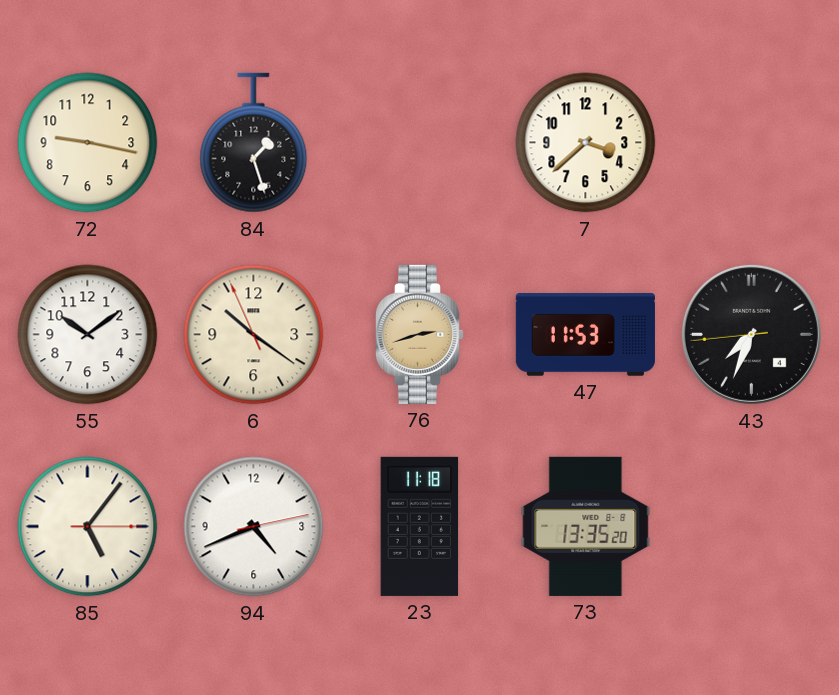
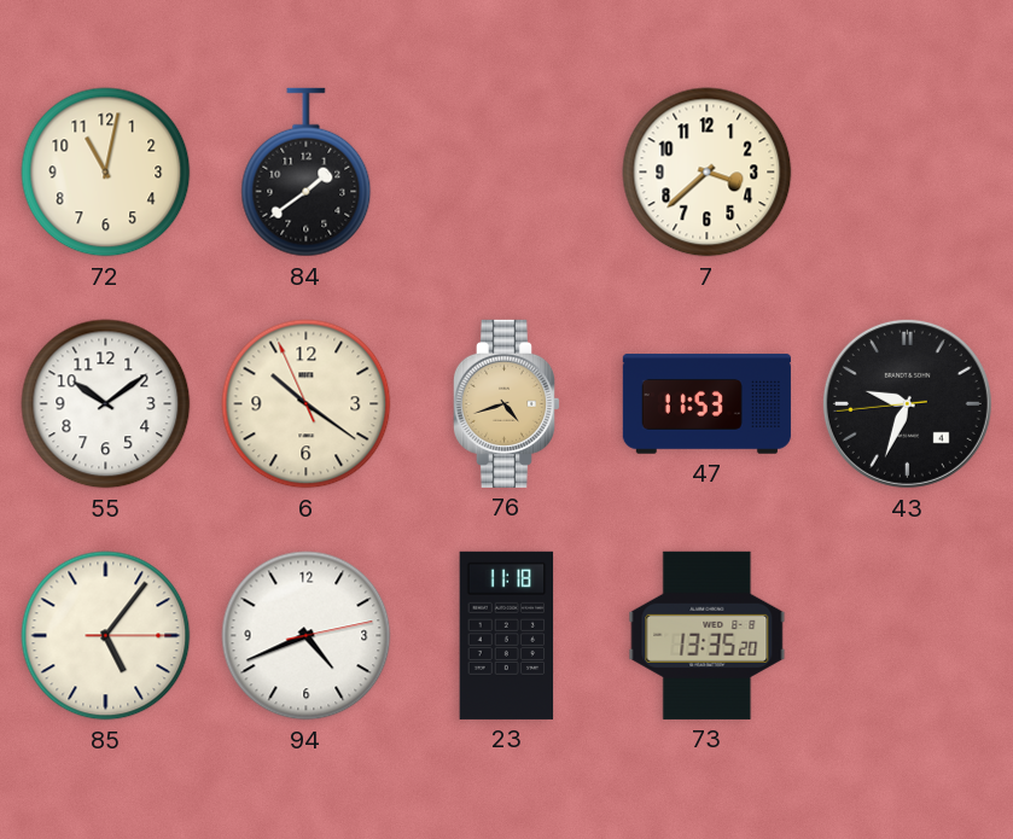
72: 9:17 -> 11:02 (106, 173)
84: 1:27 -> 1:39 (307, 173)
76: 2:42 -> 4:42 (506, 403)
43: 7:33 -> 9:33 (907, 403)
